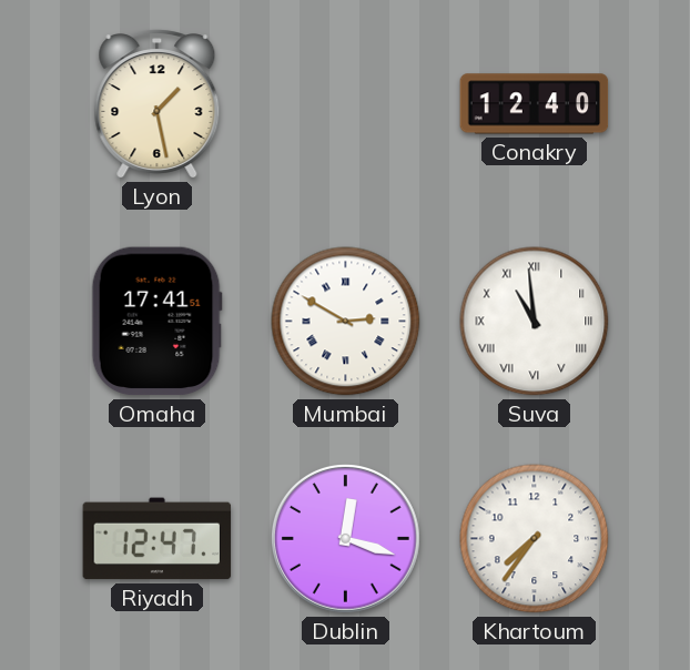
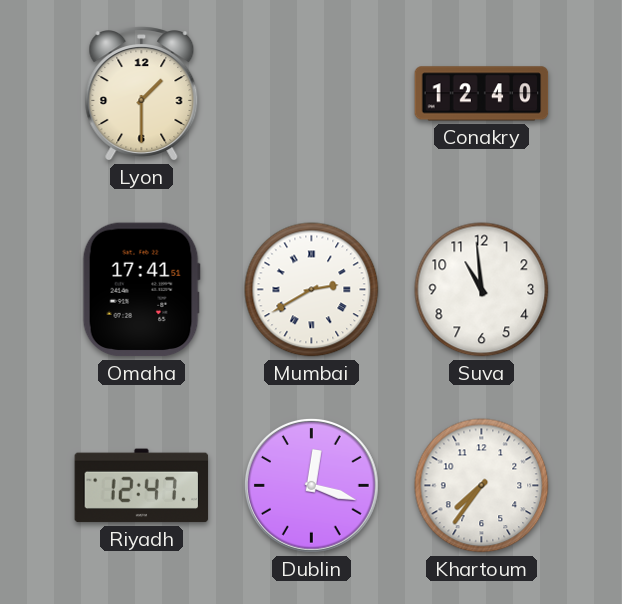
Lyon: 1:28 -> 1:30 (142, 94)
Mumbai: 2:50 -> 2:40 (312, 290)
Suva numerals: Roman -> Arabic (482, 290)
